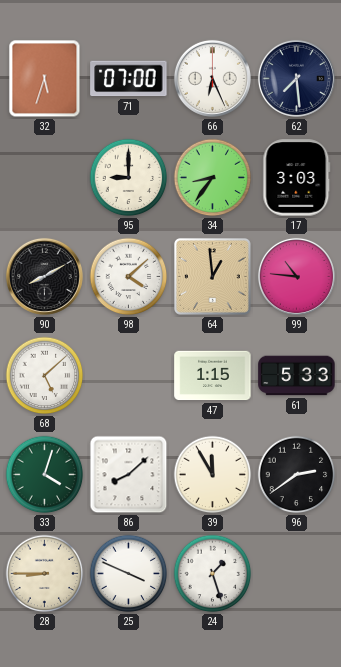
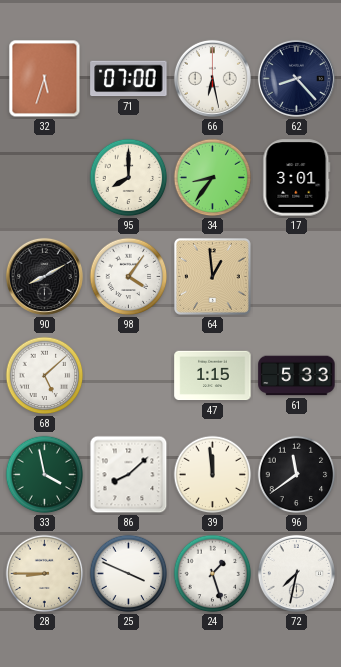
66: 6:26 -> 6:28 (212, 78)
62: 7:29 -> 8:23 (296, 78)
95: 9:00 -> 8:00 (129, 178)
17: 3:03 -> 3:01 (297, 178)
98: 4:08 -> 4:06 (129, 277)
99: 10:46 -> none (296, 276)
33: 4:03 -> 3:58 (45, 475)
39: 11:55 -> 11:59 (213, 475)
96: 2:39 -> 11:39 (297, 475)
72: none -> 7:32 (296, 573)
